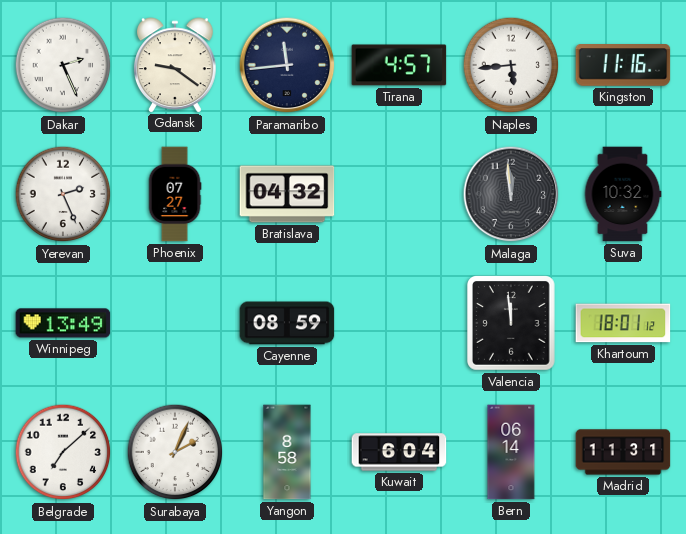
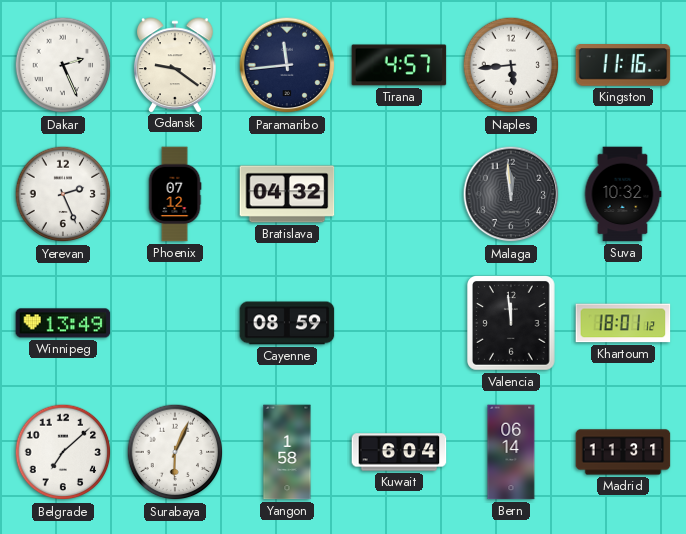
Phoenix: 07:27 -> 07:12 (175, 194)
Surabaya: 2:04 -> 6:04 (175, 452)
Yangon: 8:58 -> 1:58 (287, 452)
